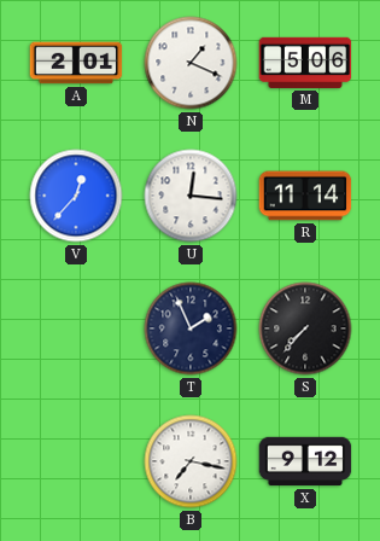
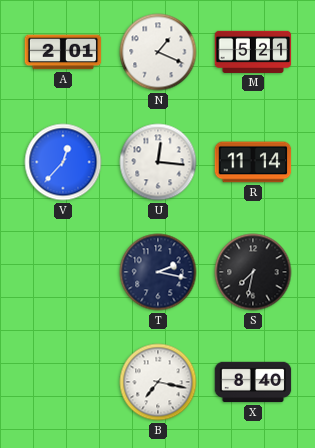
M: 5:06 -> 5:21 (253, 52)
T: 1:56 -> 2:17 (158, 272)
S: 7:37 -> 7:32 (253, 272)
X: 9:12 -> 8:40 (253, 382)
